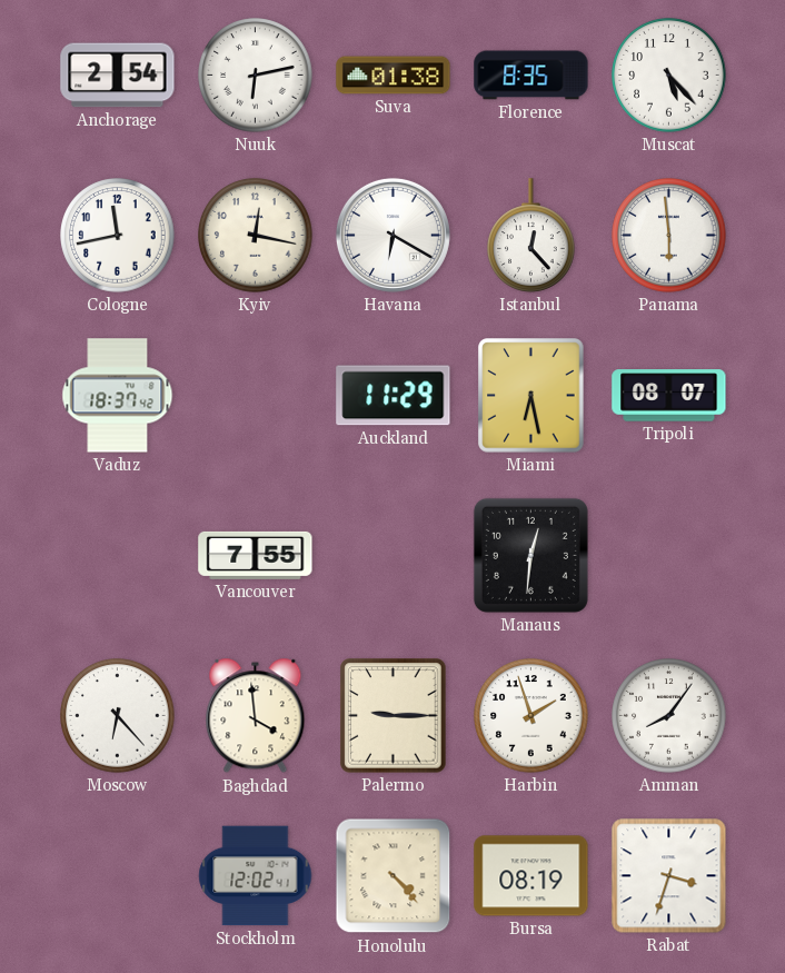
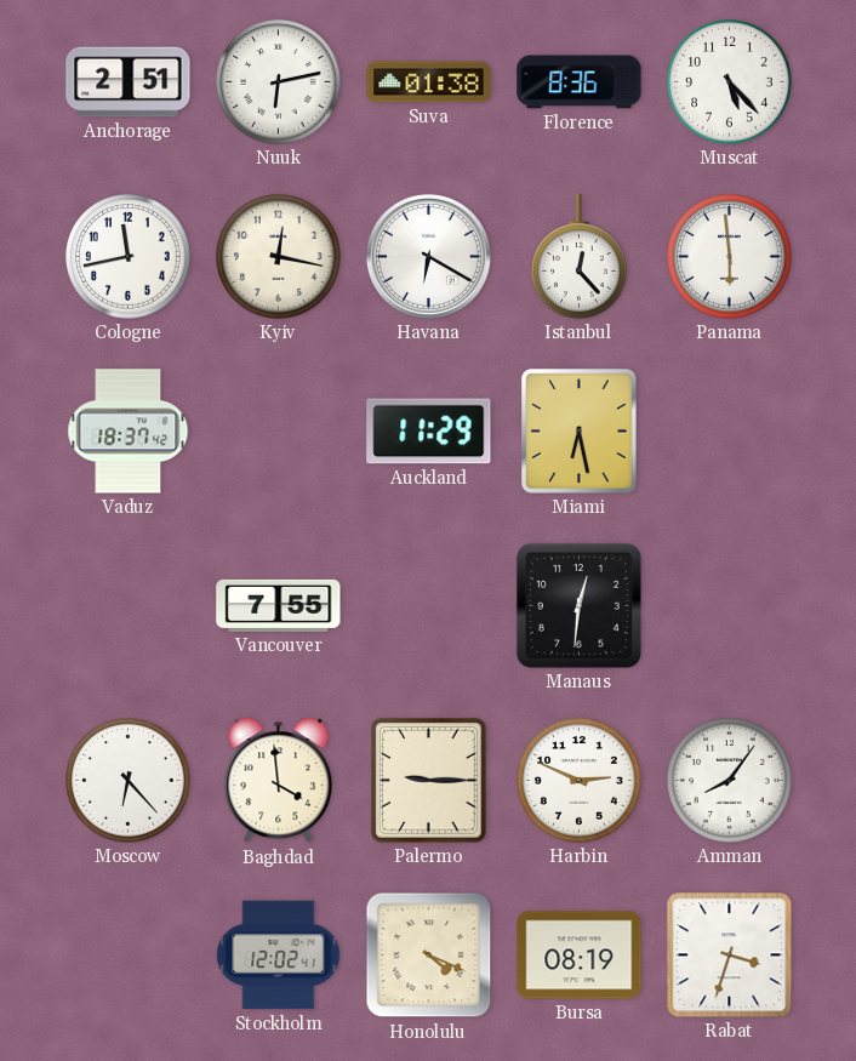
Anchorage: 2:54 -> 2:51 (129, 82)
Florence: 8:35 -> 8:36 (580, 82)
Tripoli: 08:07 -> none (669, 396)
Harbin: 1:57 -> 2:49 (580, 781)
Honolulu: 4:23 -> 4:19 (429, 956)
